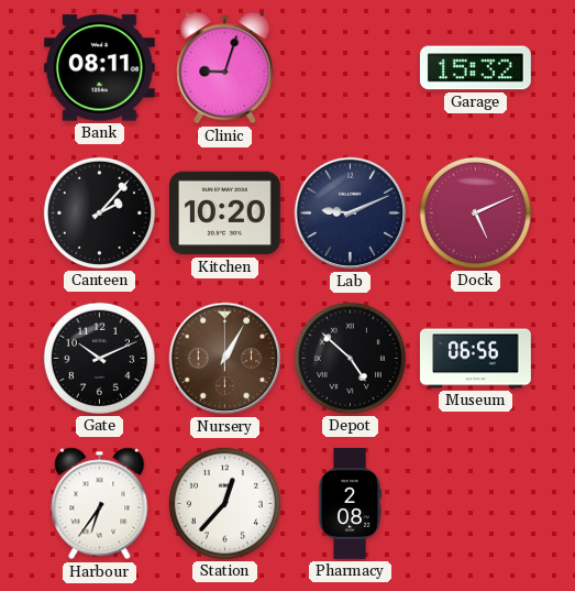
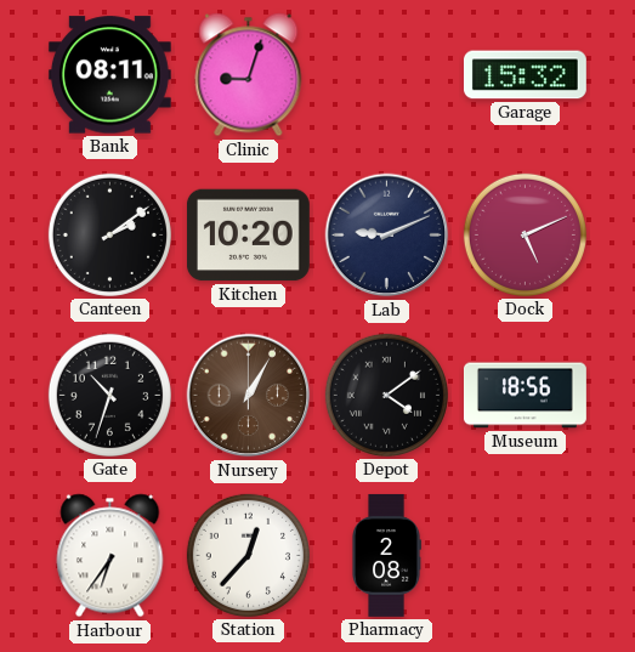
Canteen: 2:07 -> 2:09 (109, 234)
Gate: 10:11 -> 10:33 (109, 395)
Depot: 4:52 -> 4:09 (386, 395)
Museum: 06:56 -> 18:56 (525, 396)
